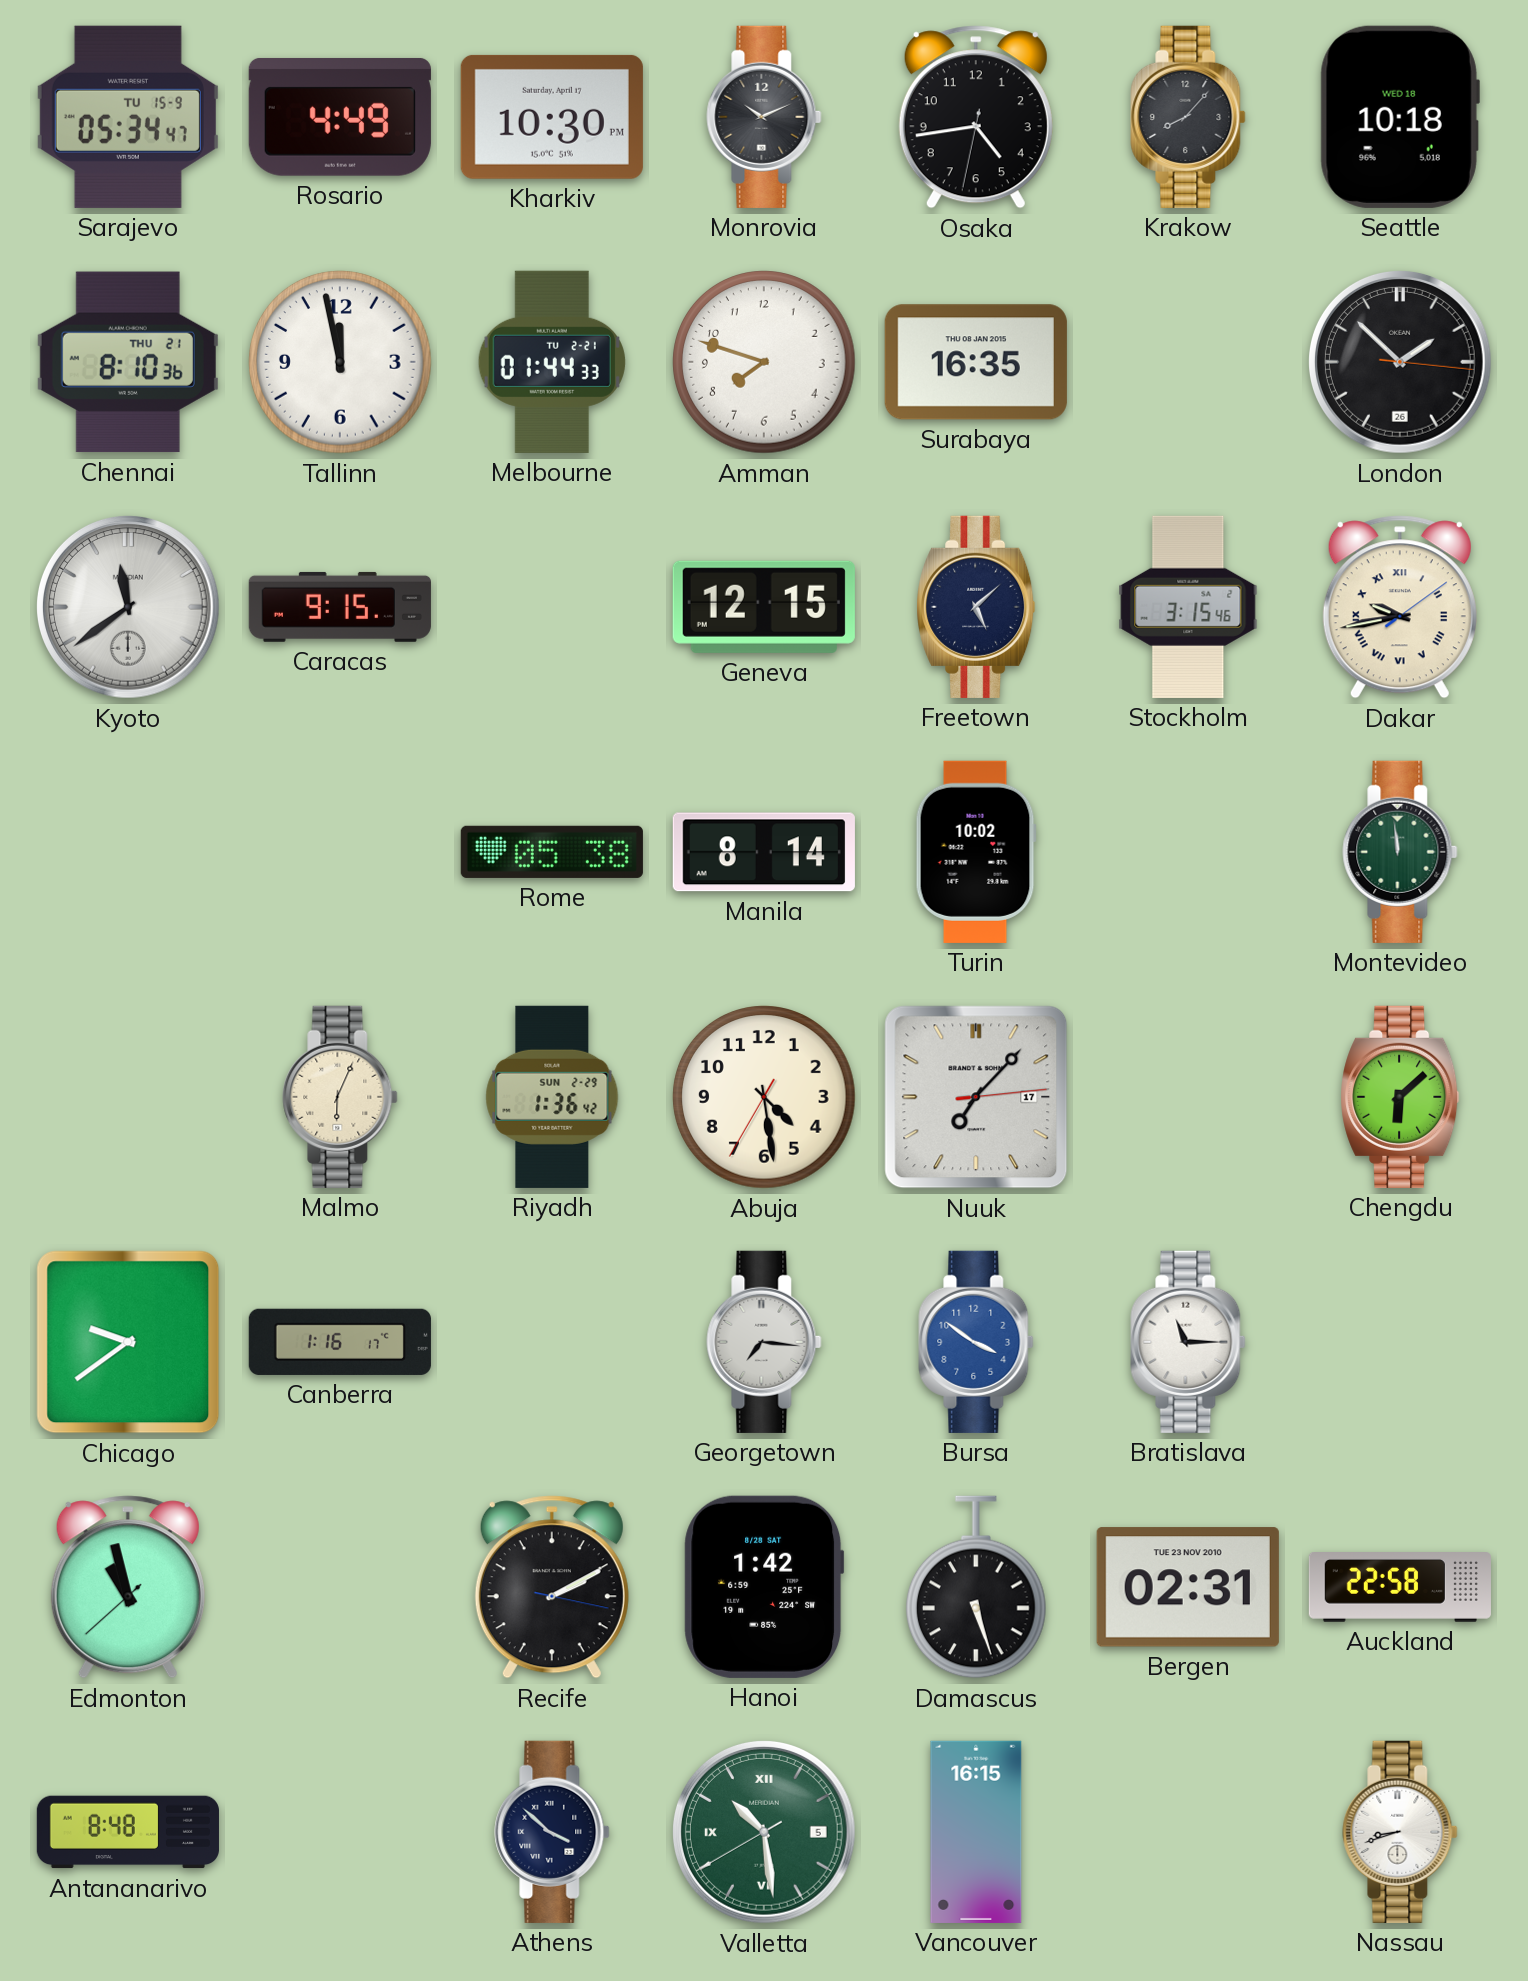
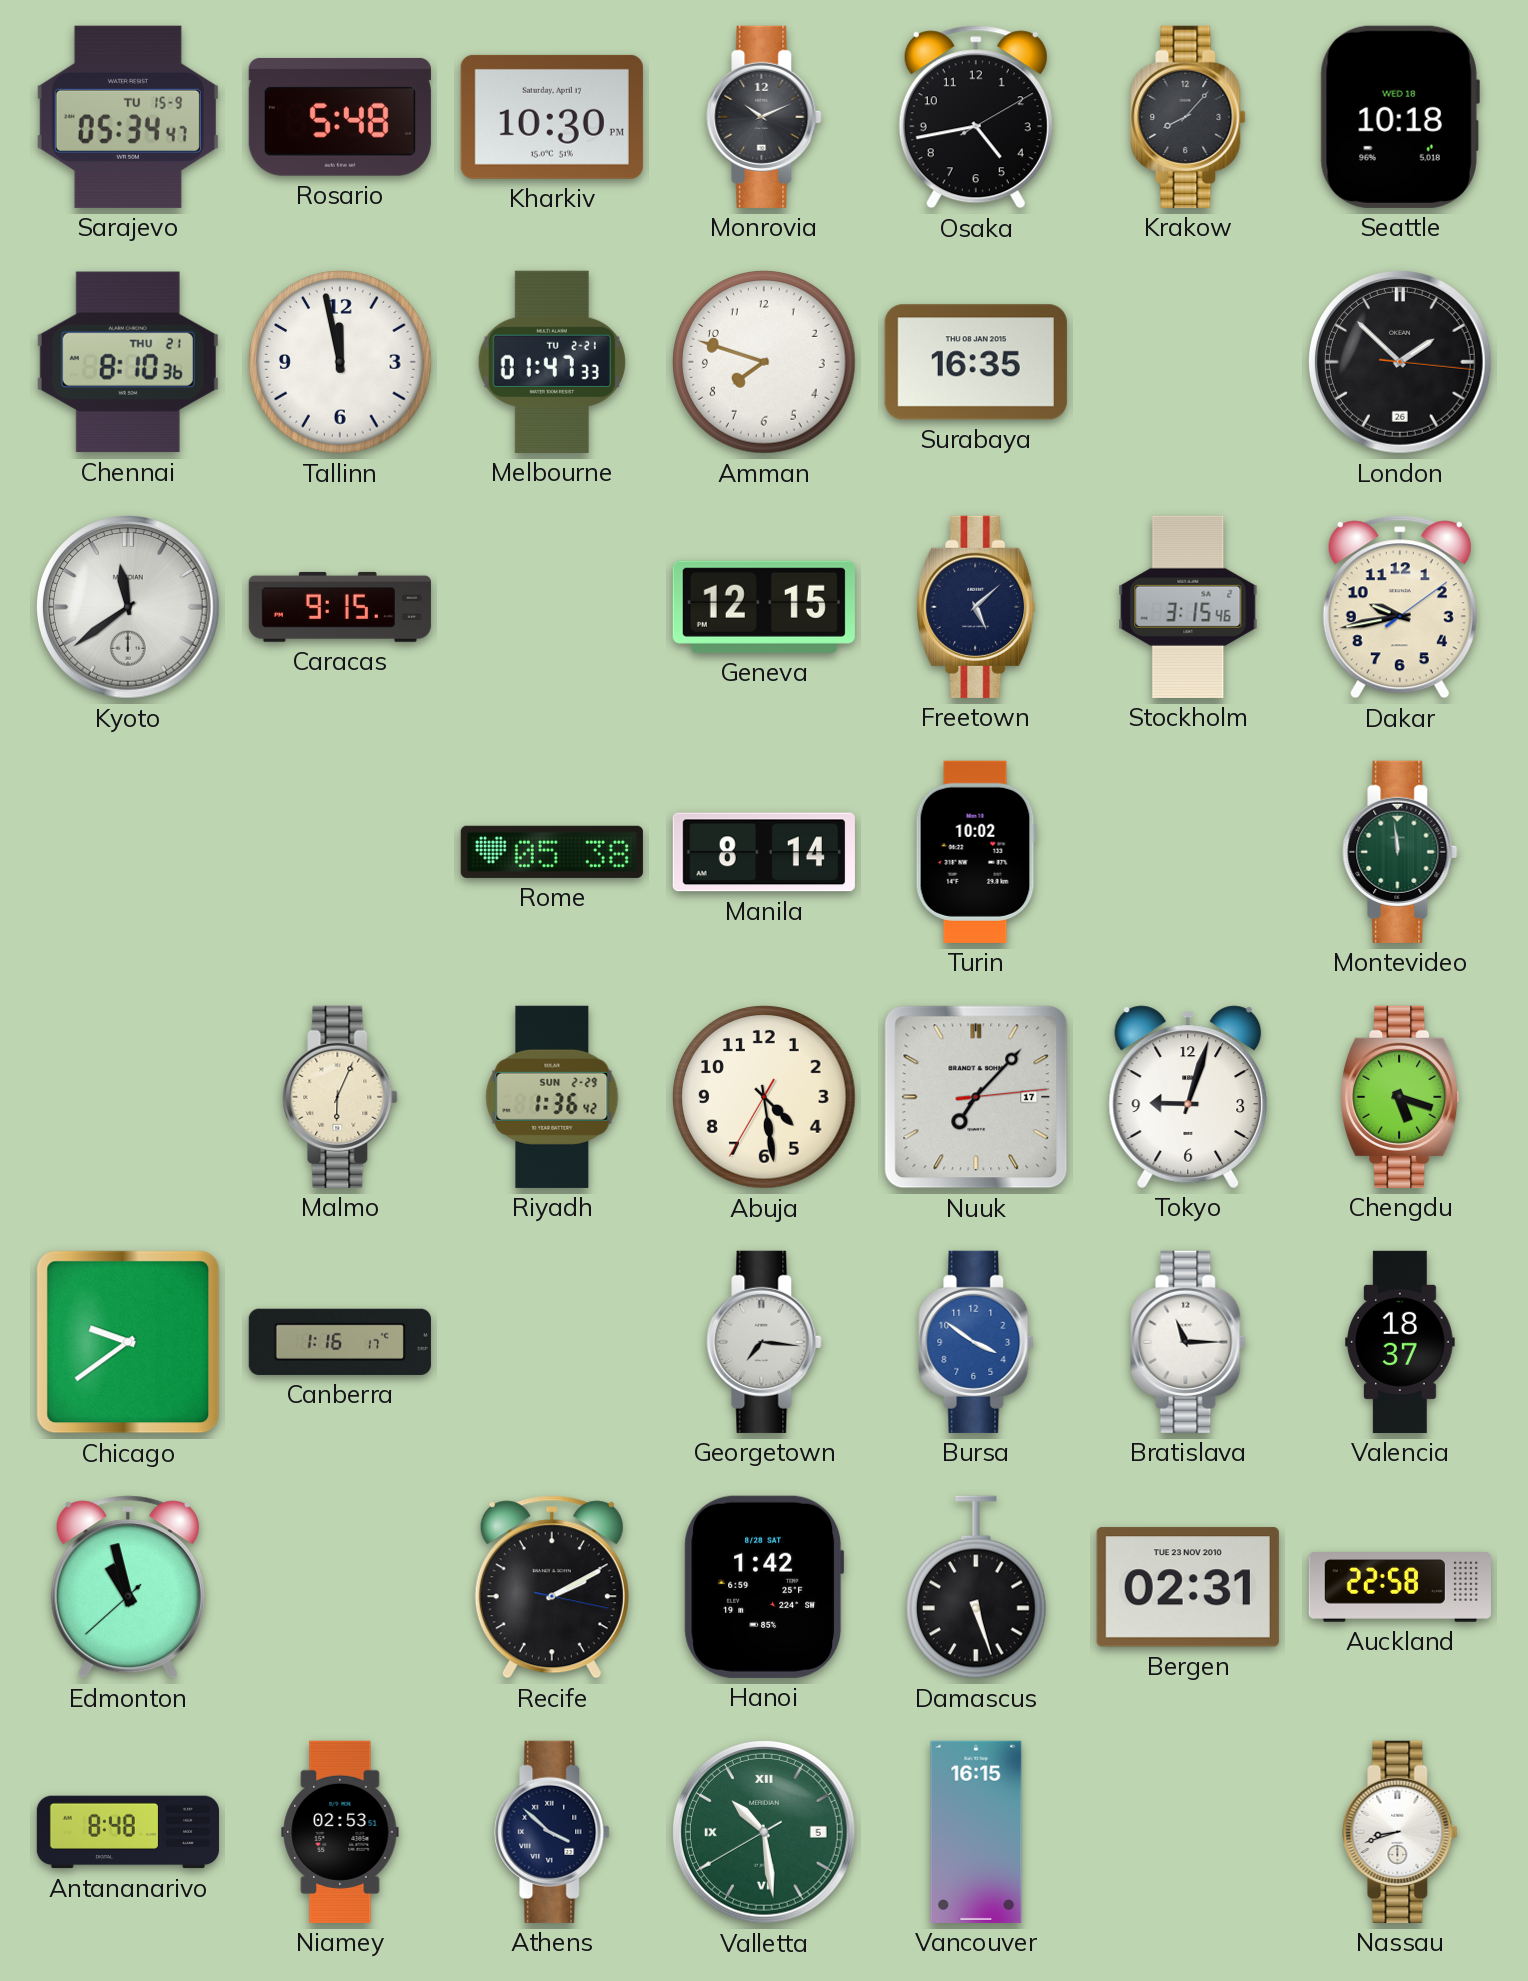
Rosario: 4:49 -> 5:48 (340, 117)
Osaka: 4:43:32 -> 4:43:10 (976, 117)
Melbourne: 01:44 -> 01:47 (552, 362)
Dakar numerals: Roman -> Arabic (1400, 607)
Tokyo: none -> 9:03 (1188, 1097)
Chengdu: 6:08 -> 5:18 (1400, 1097)
Valencia: none -> 18:37 (1400, 1342)
Niamey: none -> 02:53 (340, 1832)
